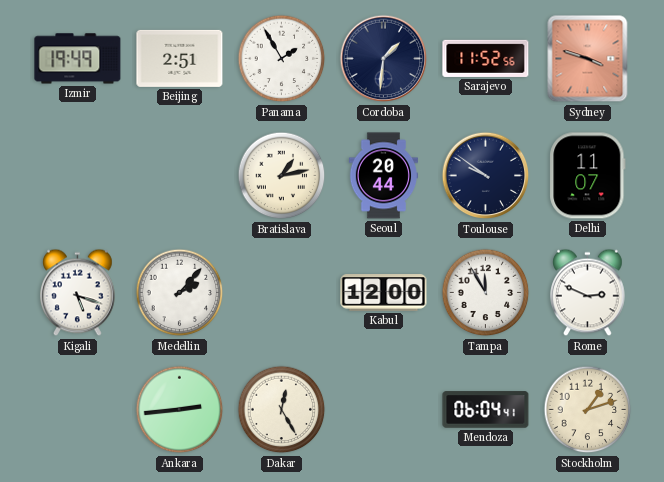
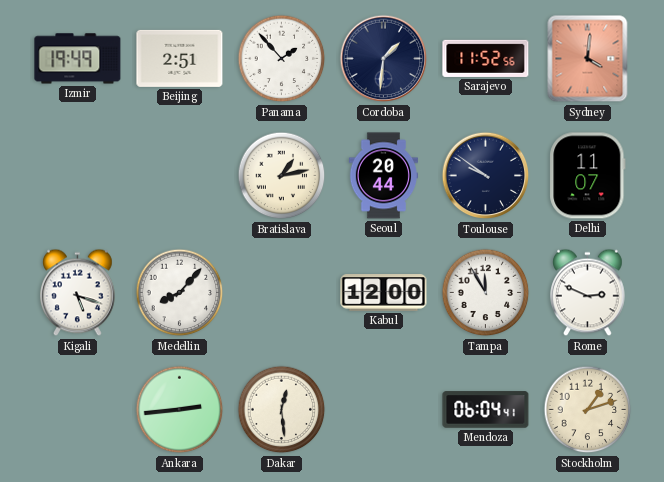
Panama: 1:55 -> 1:53 (282, 59)
Sydney: 3:48 -> 4:01 (588, 59)
Medellin: 2:07 -> 8:07 (180, 293)
Dakar: 12:25 -> 12:29 (282, 410)
